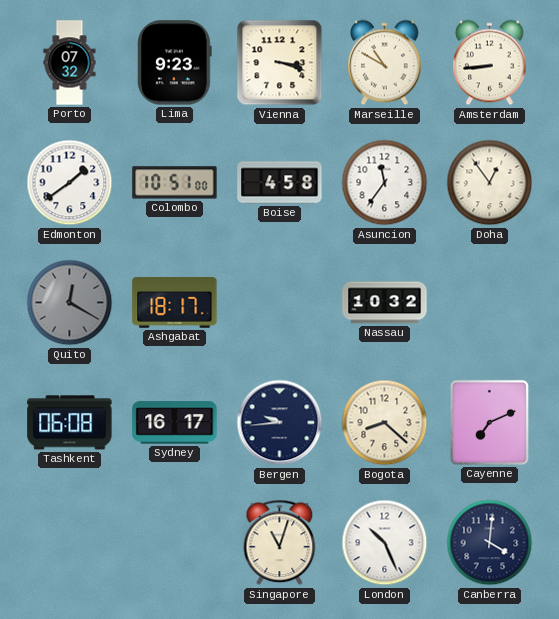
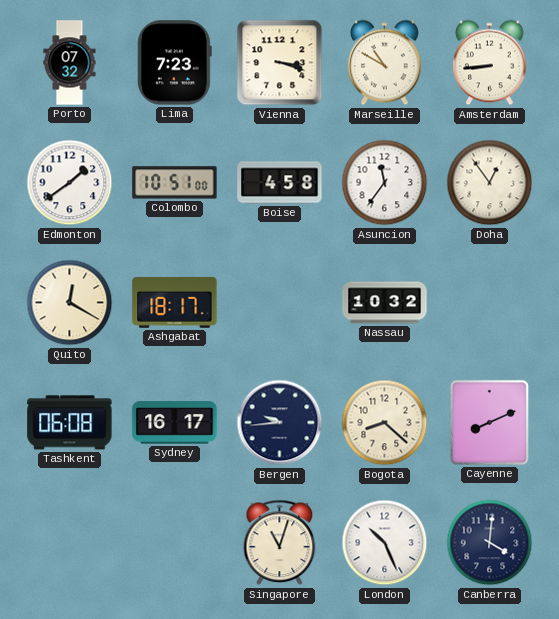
Lima: 9:23 -> 7:23 (175, 63)
Quito dial: grey -> cream (70, 303)
Cayenne: 7:11 -> 8:11 (489, 422)
